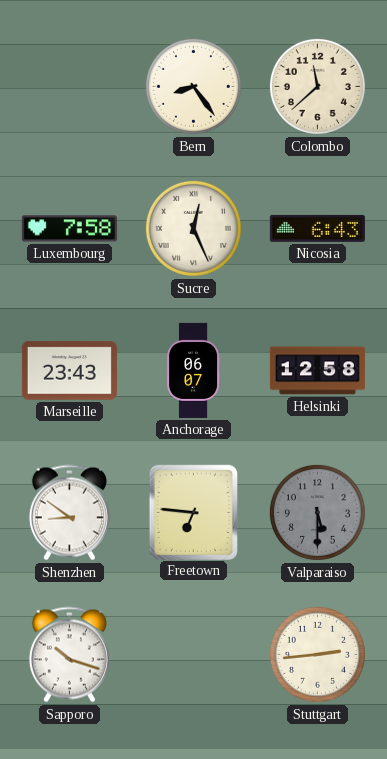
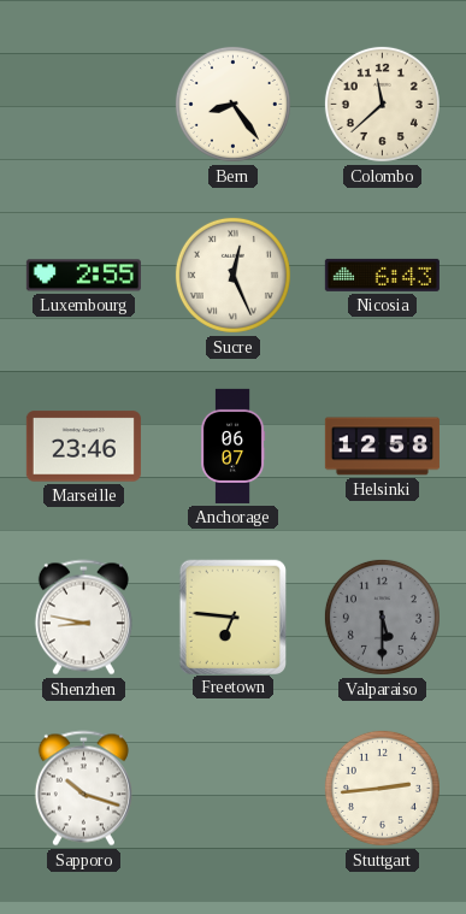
Luxembourg: 7:58 -> 2:55 (83, 276)
Marseille: 23:43 -> 23:46 (83, 447)
Shenzhen: 8:51 -> 8:47 (83, 618)
